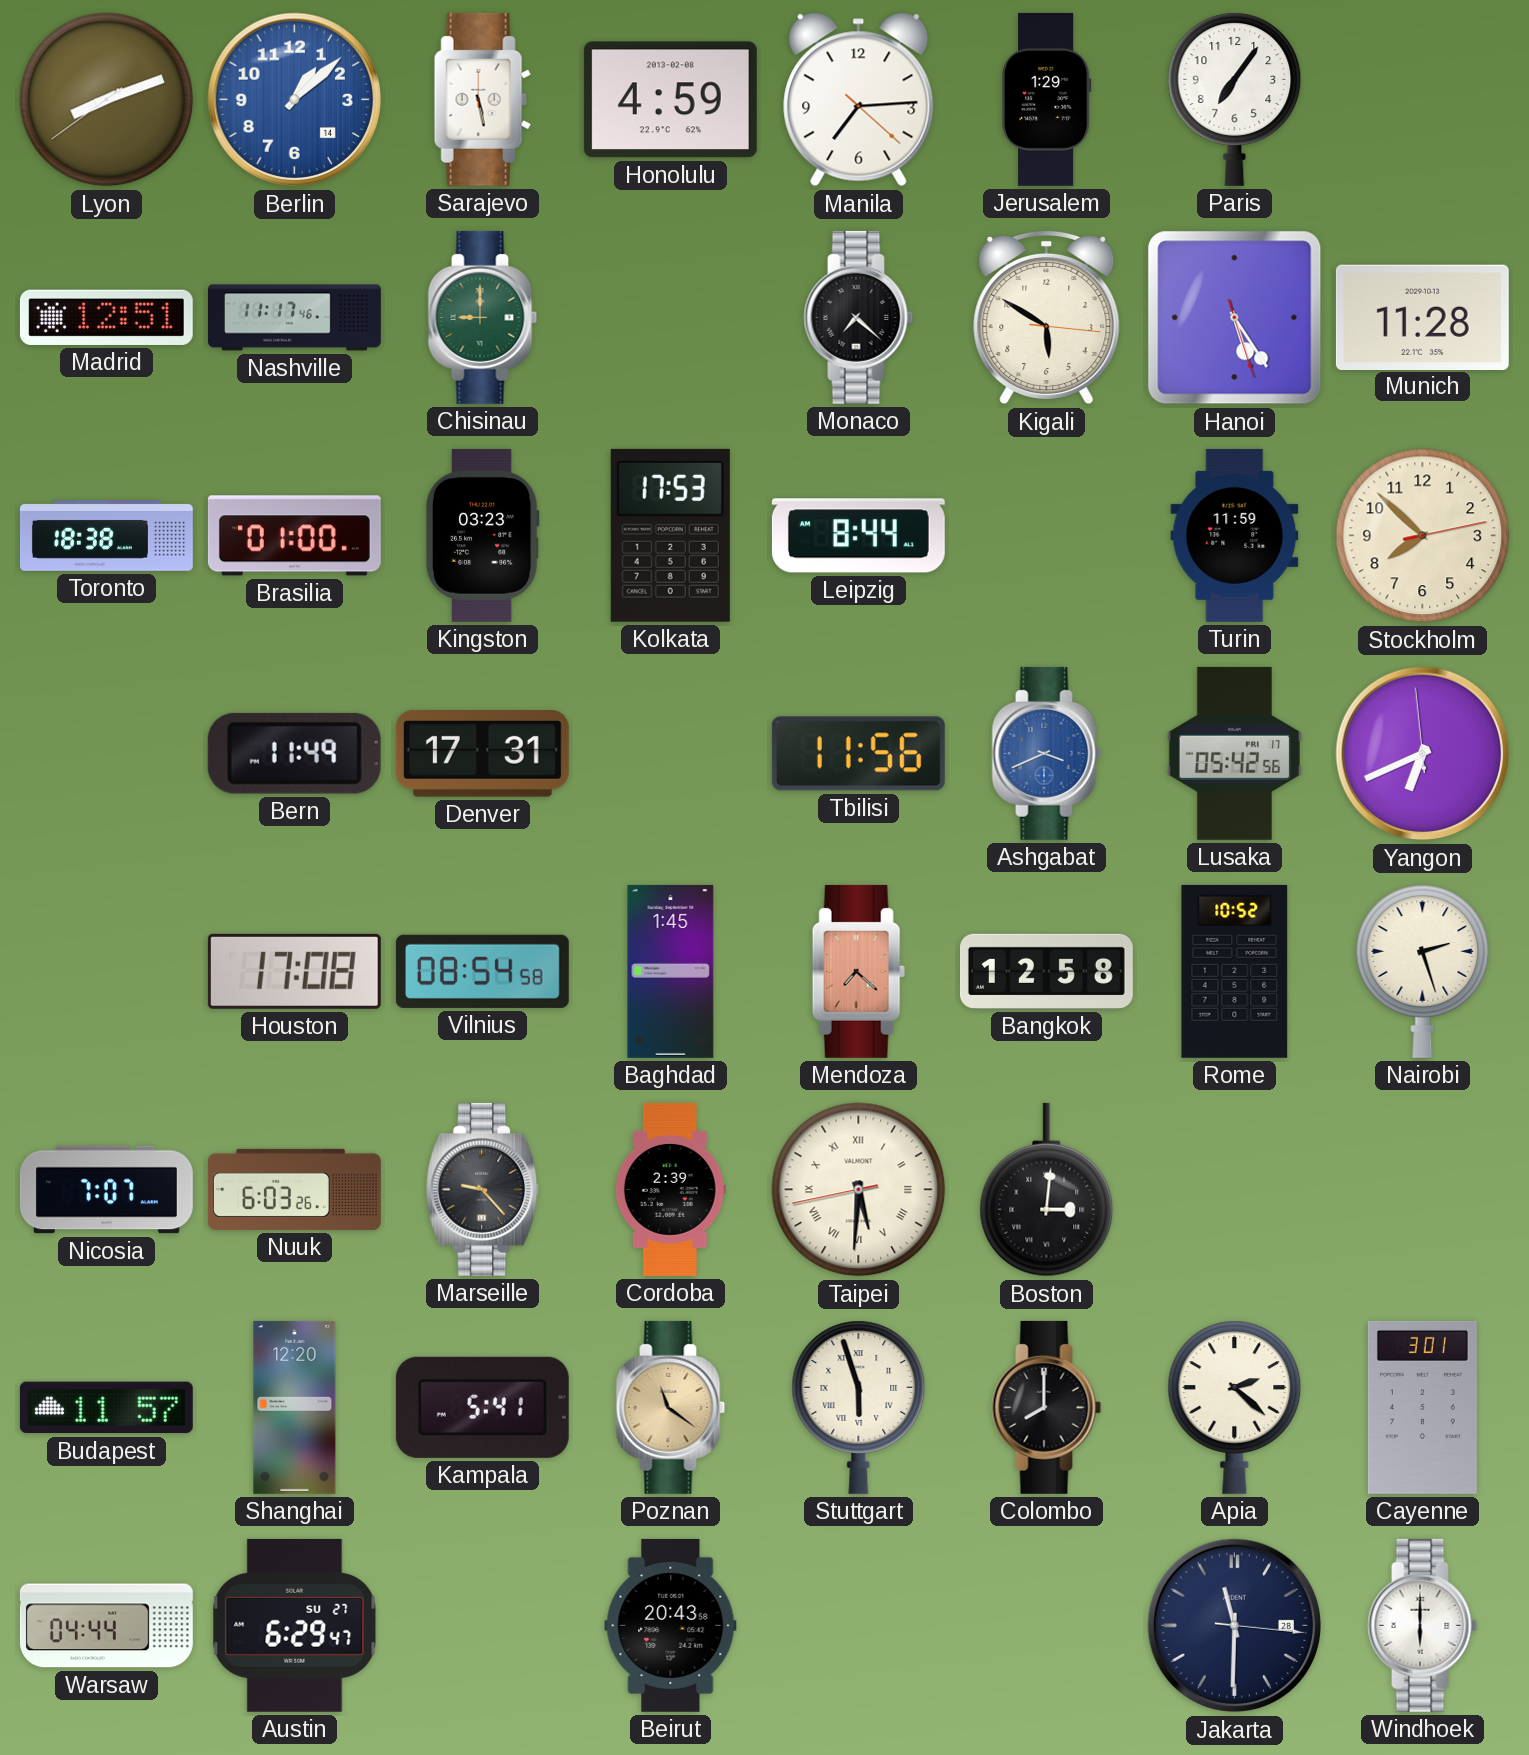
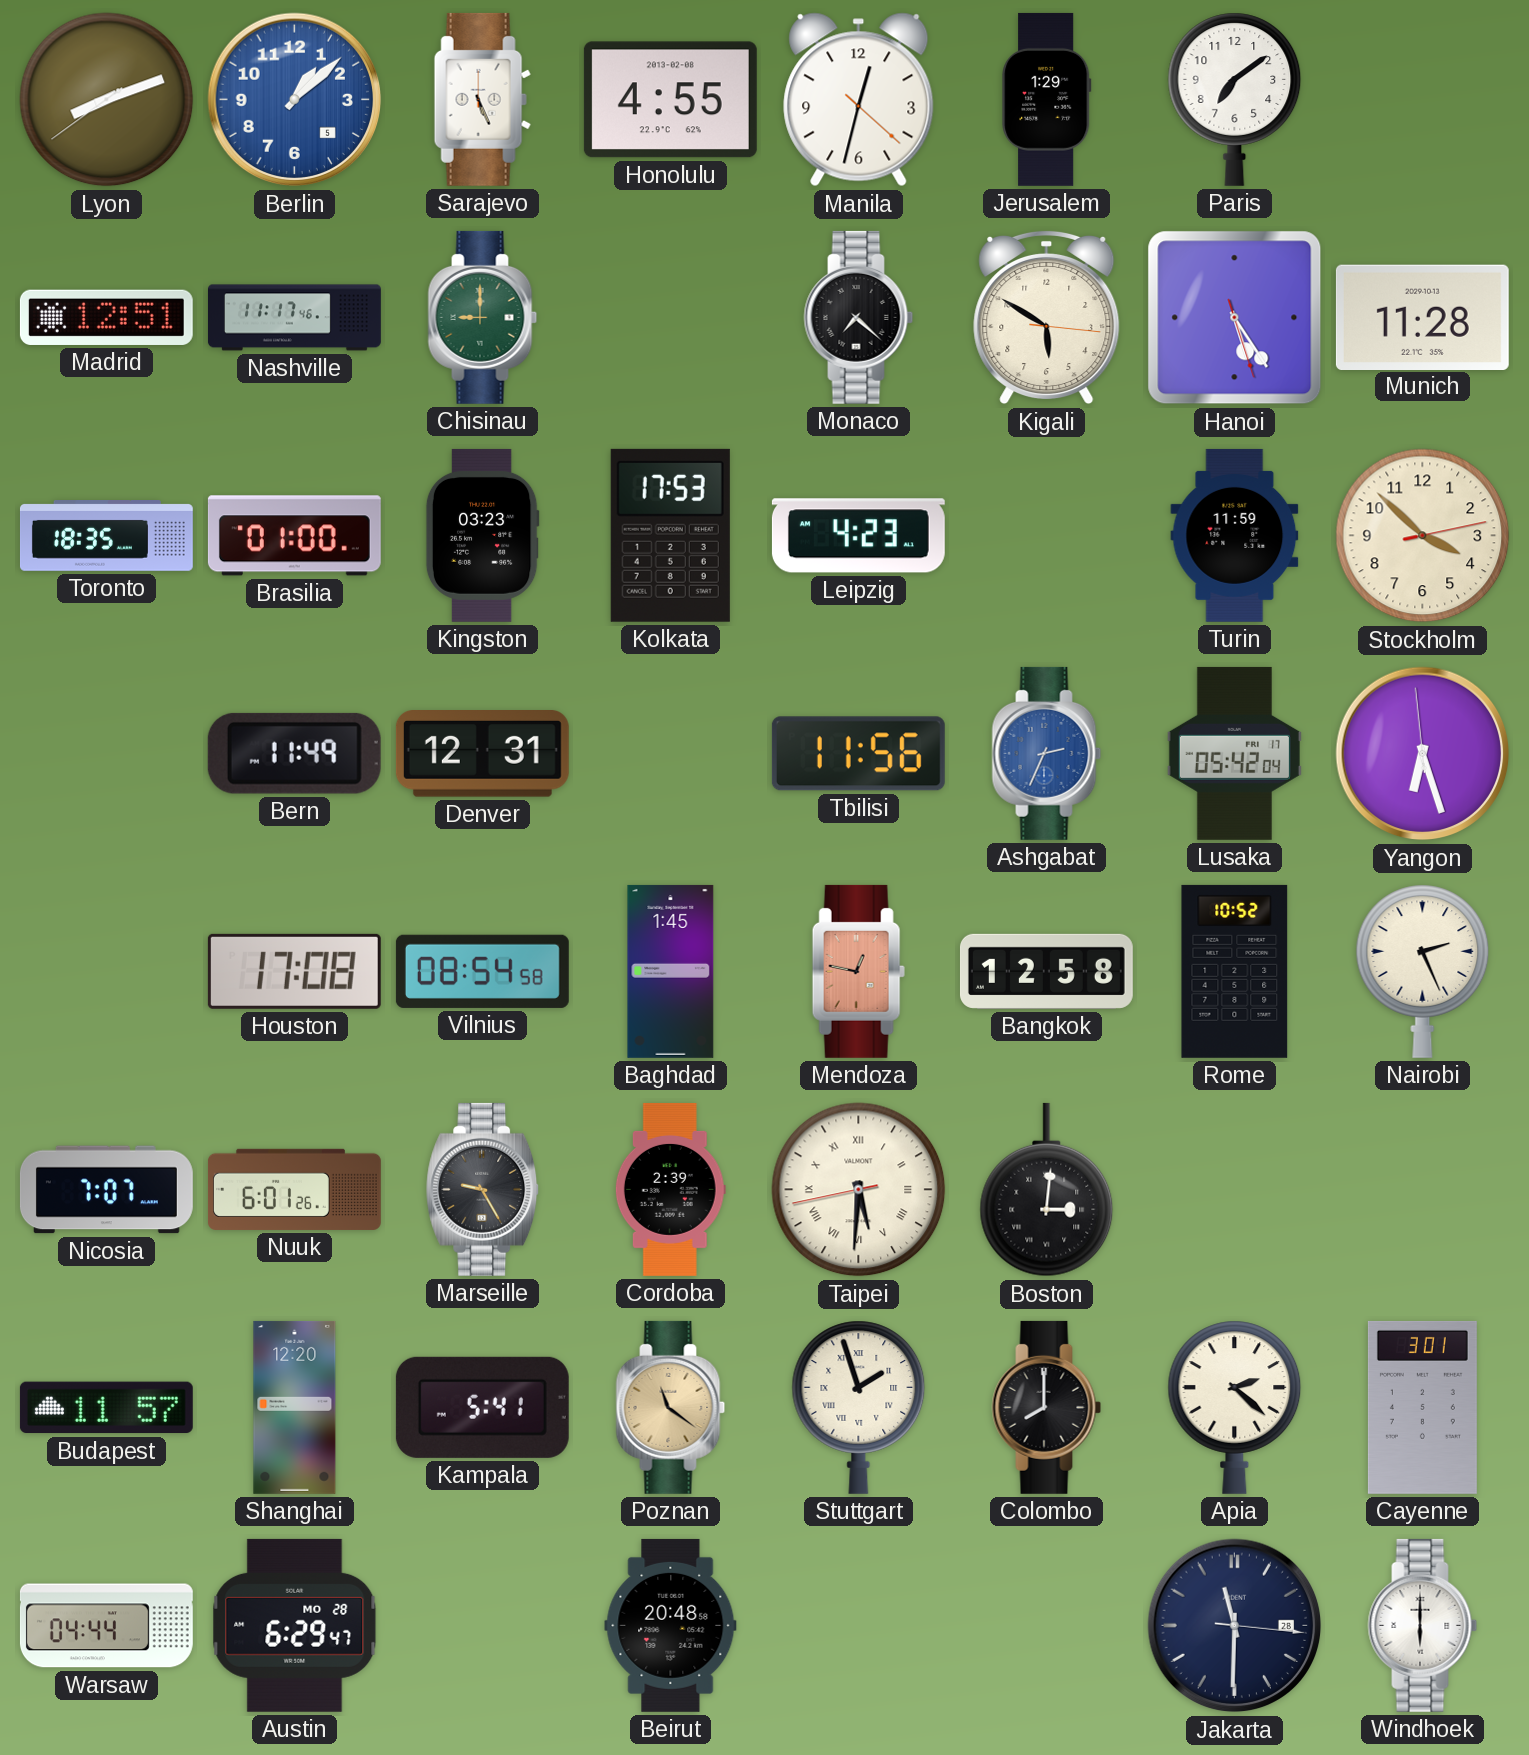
Berlin date: 14 -> 5 (295, 100)
Sarajevo: 5:28 -> 5:26 (482, 99)
Honolulu: 4:59 -> 4:55 (670, 100)
Manila: 7:14 -> 12:32 (859, 100)
Paris: 7:06 -> 7:09 (1235, 99)
Toronto: 18:38 -> 18:35 (106, 536)
Leipzig: 8:44 -> 4:23 (858, 536)
Stockholm: 7:52 -> 3:52 (1423, 536)
Denver: 17:31 -> 12:31 (482, 754)
Ashgabat: 3:41 -> 2:34 (1047, 753)
Lusaka: 05:42:56 -> 05:42:04 (1234, 753)
Yangon: 6:40 -> 6:26 (1423, 754)
Mendoza: 7:22 -> 12:47 (858, 971)
Nairobi: 2:27 -> 2:26 (1423, 971)
Nuuk: 6:03 -> 6:01 (294, 1189)
Marseille: 9:23 -> 9:25 (483, 1189)
Stuttgart: 5:57 -> 1:57 (859, 1407)
Austin date: SU 27 -> MO 28 (295, 1625)
Beirut: 20:43 -> 20:48 (671, 1625)
